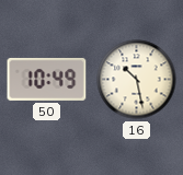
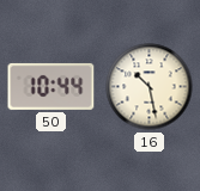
50: 10:49 -> 10:44 (51, 86)
